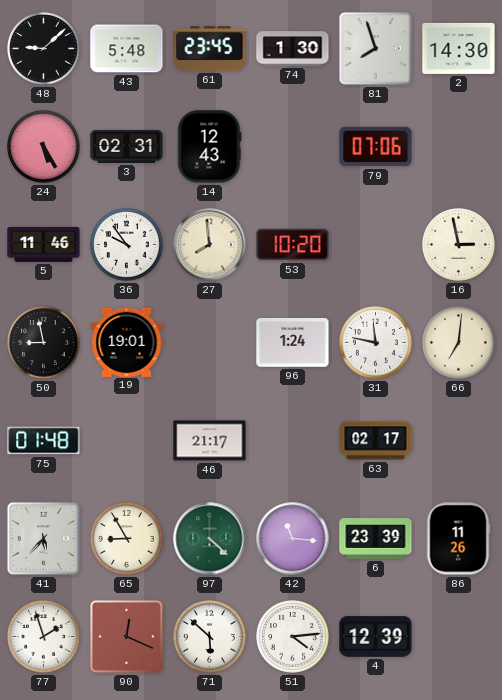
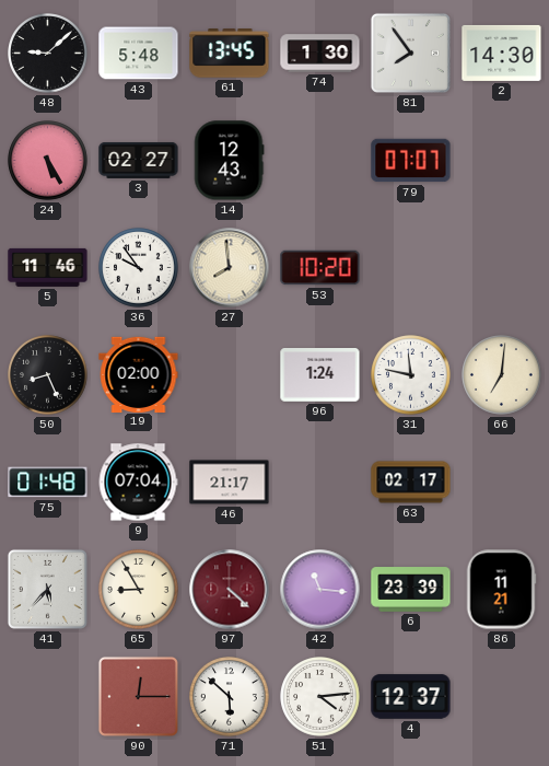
61: 23:45 -> 13:45 (230, 54)
81: 7:57 -> 7:54 (410, 53)
3: 02:31 -> 02:27 (139, 160)
79: 07:06 -> 07:07 (411, 161)
16: 2:58 -> none (459, 245)
50: 8:58 -> 8:26 (48, 375)
19: 19:01 -> 02:00 (139, 374)
9: none -> 07:04 (138, 483)
97 dial: green -> burgundy (230, 590)
86: 11:26 -> 11:21 (501, 590)
77: 1:57 -> none (44, 637)
90: 12:19 -> 12:15 (138, 696)
4: 12:39 -> 12:37 (411, 697)
